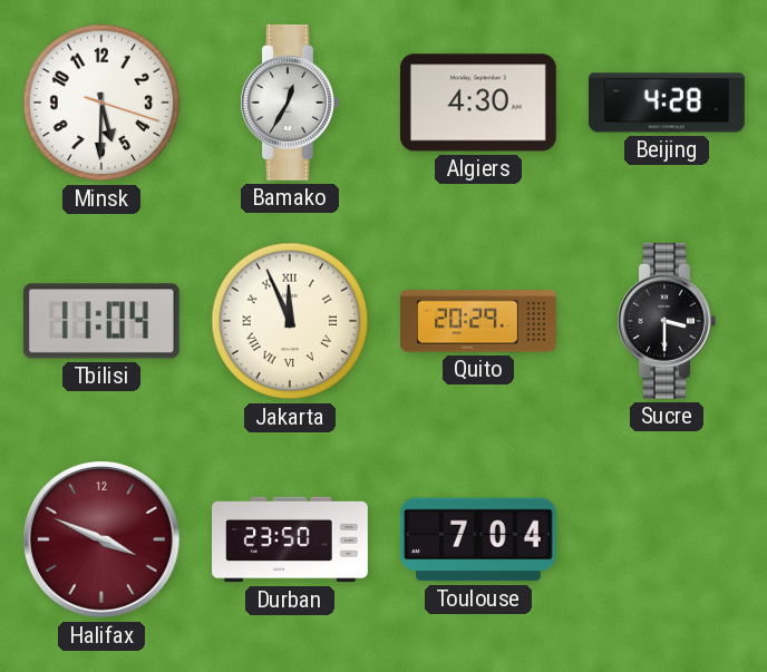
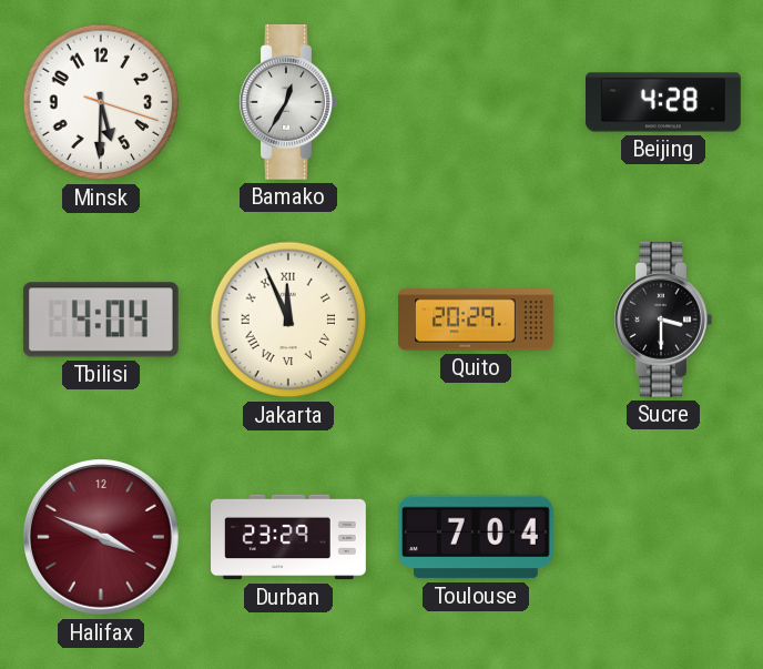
Algiers: 4:30 -> none (478, 103)
Tbilisi: 11:04 -> 4:04 (101, 320)
Durban: 23:50 -> 23:29 (288, 537)
